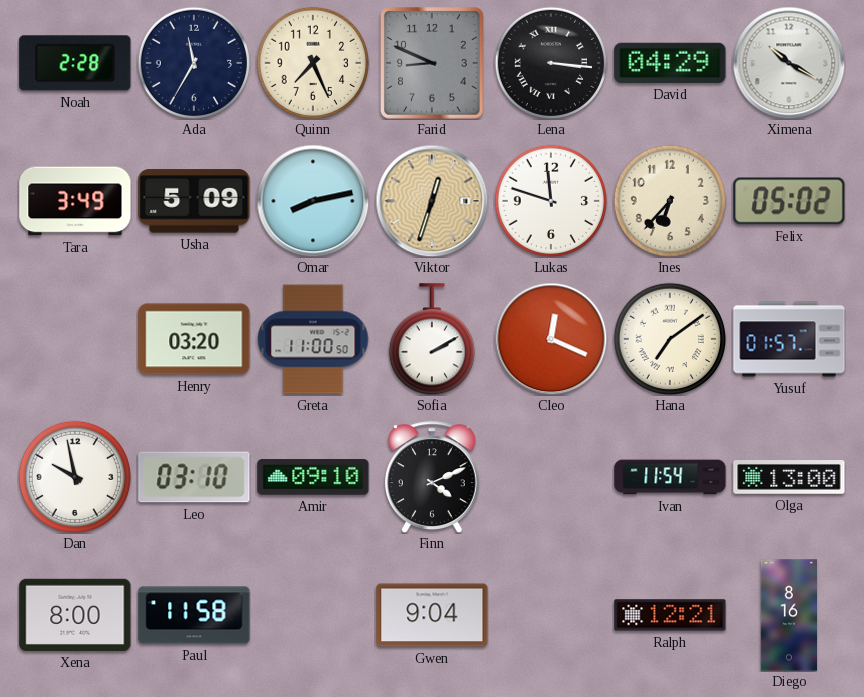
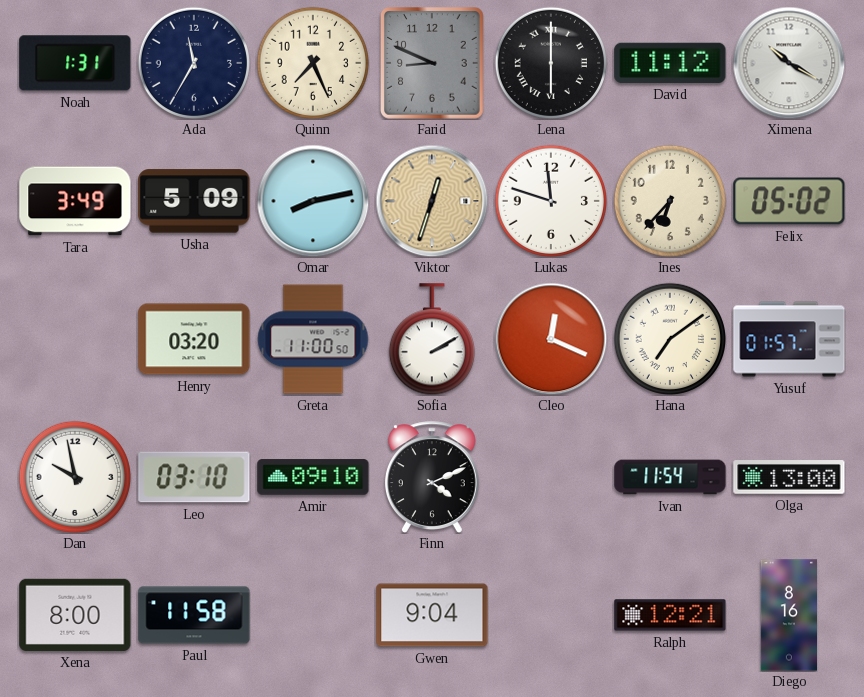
Noah: 2:28 -> 1:31 (75, 63)
Lena: 3:16 -> 6:00 (550, 62)
David: 04:29 -> 11:12 (670, 63)
